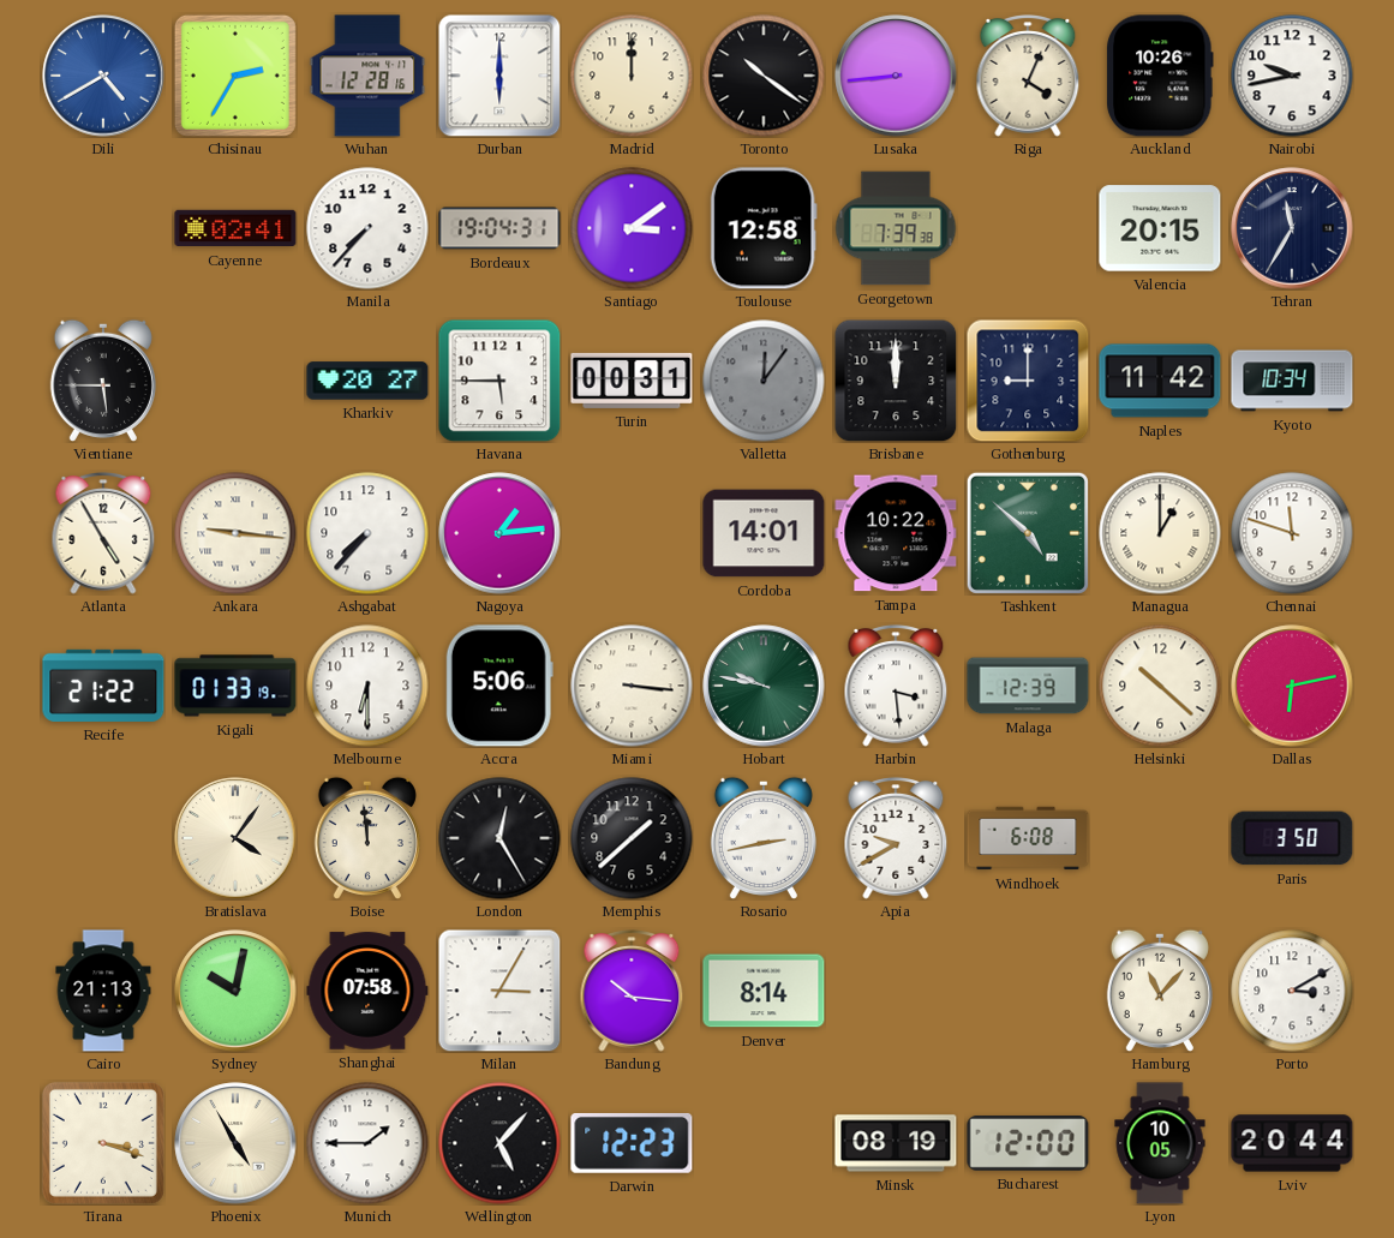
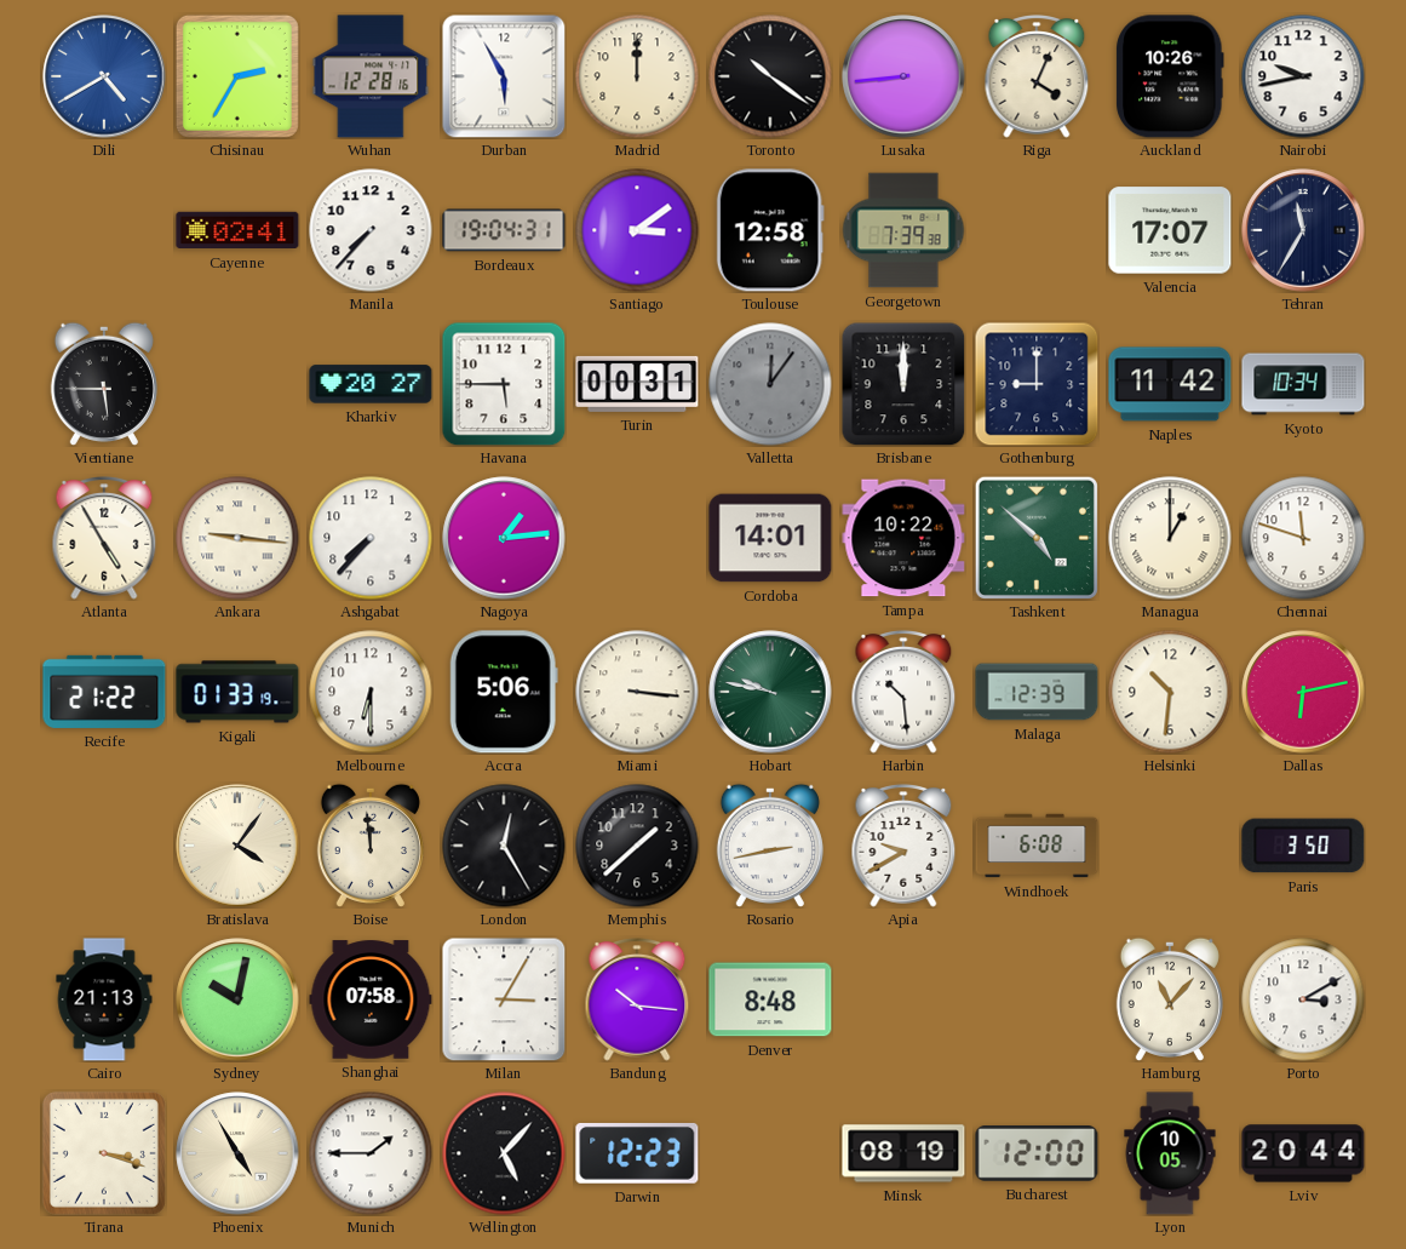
Durban: 6:00 -> 5:55 (504, 76)
Valencia: 20:15 -> 17:07 (1170, 230)
Harbin: 3:29 -> 10:29 (903, 693)
Helsinki: 10:22 -> 10:31 (1170, 692)
Denver: 8:14 -> 8:48 (770, 999)
